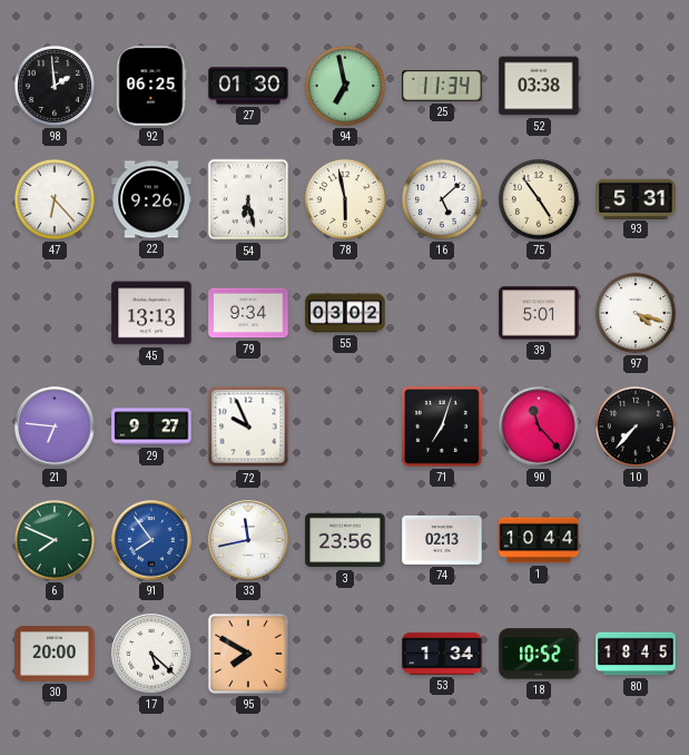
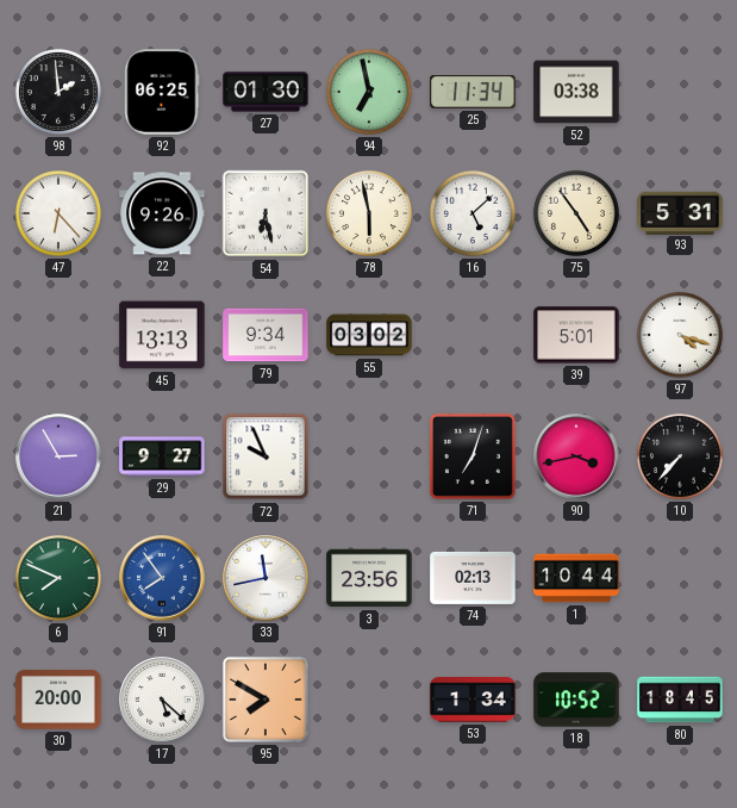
21: 6:46 -> 2:55 (58, 456)
90: 11:23 -> 3:43 (576, 456)
